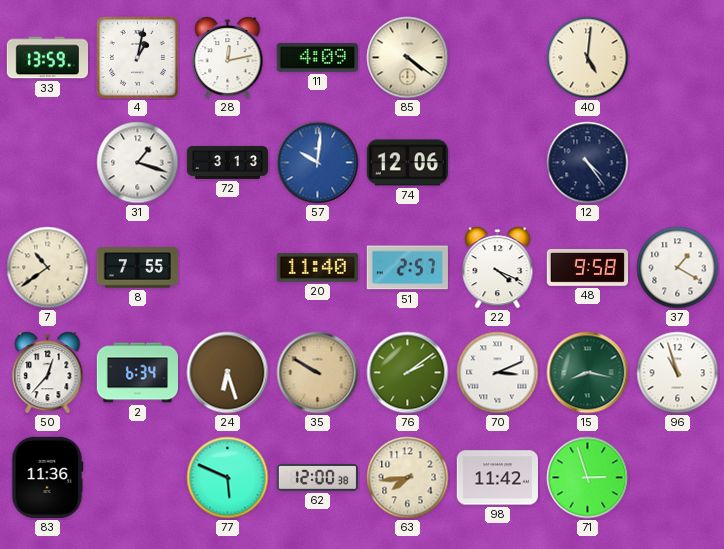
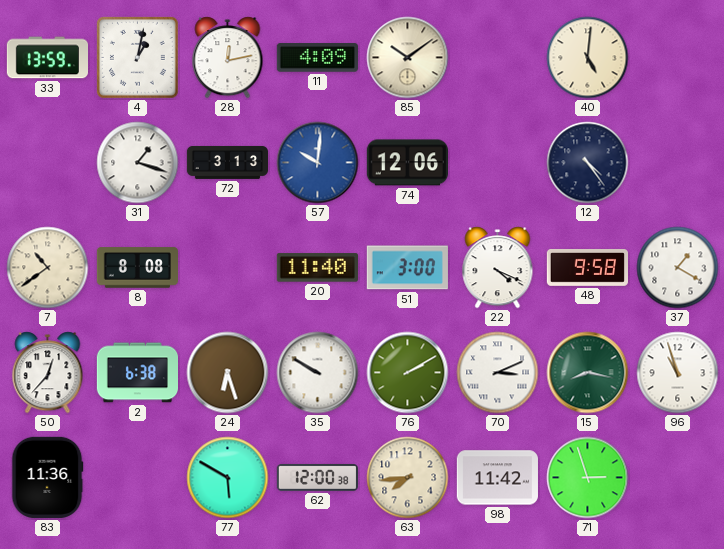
85: 4:21 -> 10:09 (408, 58)
8: 7:55 -> 8:08 (137, 268)
51: 2:57 -> 3:00 (407, 268)
2: 6:34 -> 6:38 (137, 373)
35 dial: champagne -> white (318, 373)
76: 2:09 -> 2:10 (408, 373)
77: 5:49 -> 5:50 (228, 478)
